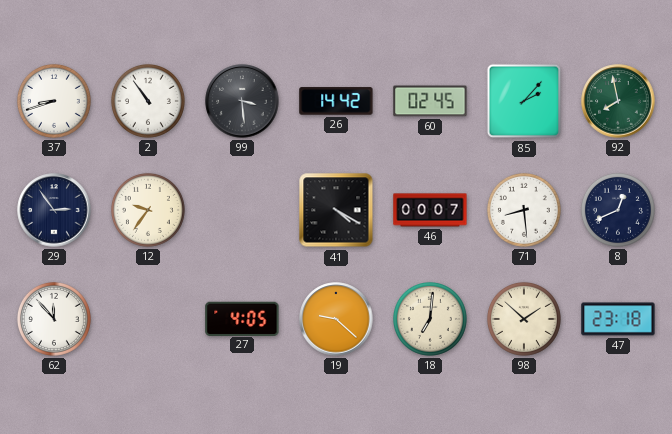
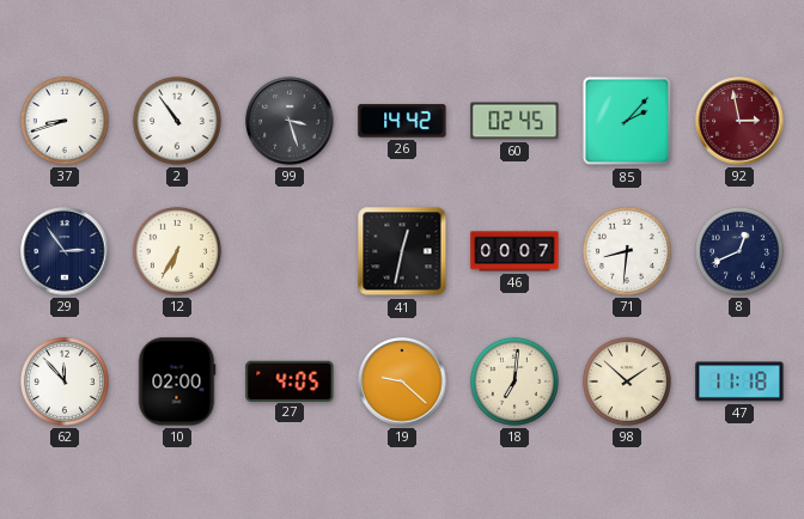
99: 3:29 -> 3:27 (290, 121)
92: 7:58 -> 2:58 (739, 121)
92 dial: green -> burgundy (739, 121)
12: 9:36 -> 6:35 (177, 251)
41: 4:20 -> 12:32 (402, 251)
71: 8:29 -> 8:31 (627, 251)
10: none -> 02:00 (177, 381)
47: 23:18 -> 11:18 (739, 381)
